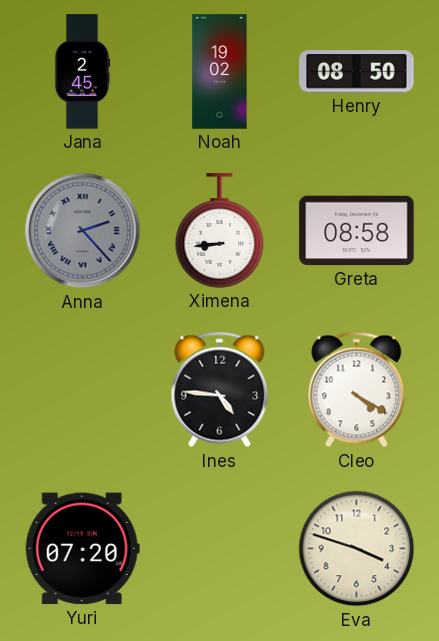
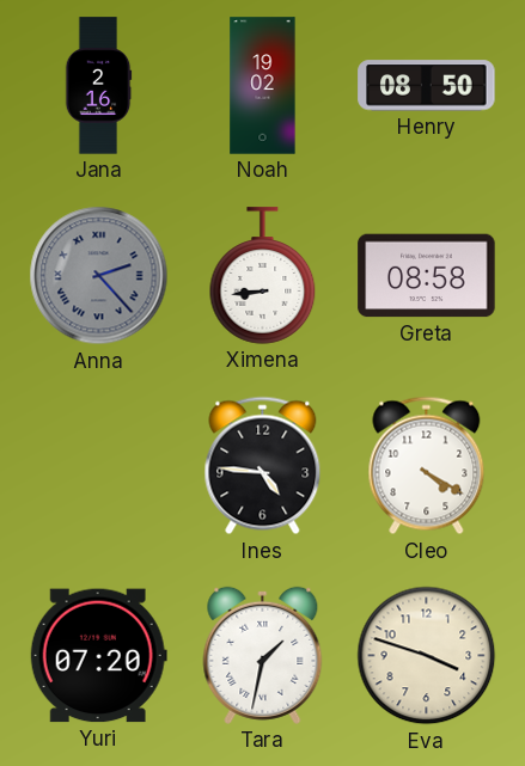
Jana: 2:45 -> 2:16 (98, 86)
Tara: none -> 1:32 (263, 655)
